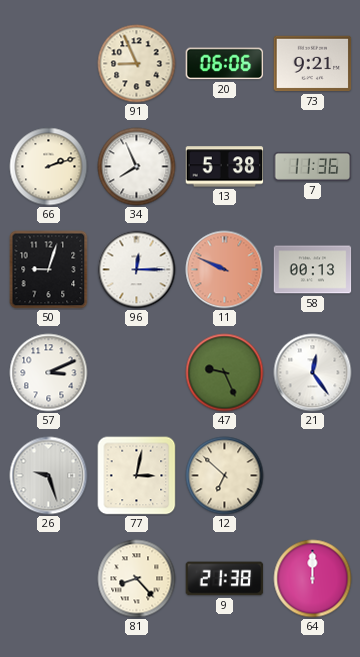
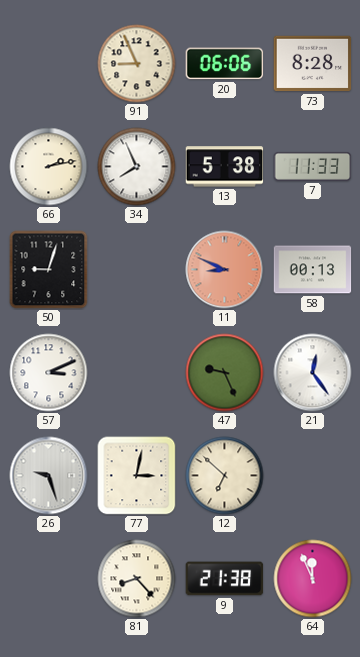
73: 9:21 -> 8:28 (313, 64)
66: 2:12 -> 2:13 (49, 167)
7: 11:36 -> 11:33 (313, 166)
96: 12:15 -> none (137, 270)
11: 9:49 -> 8:49 (225, 270)
64: 12:00 -> 11:56 (313, 579)
